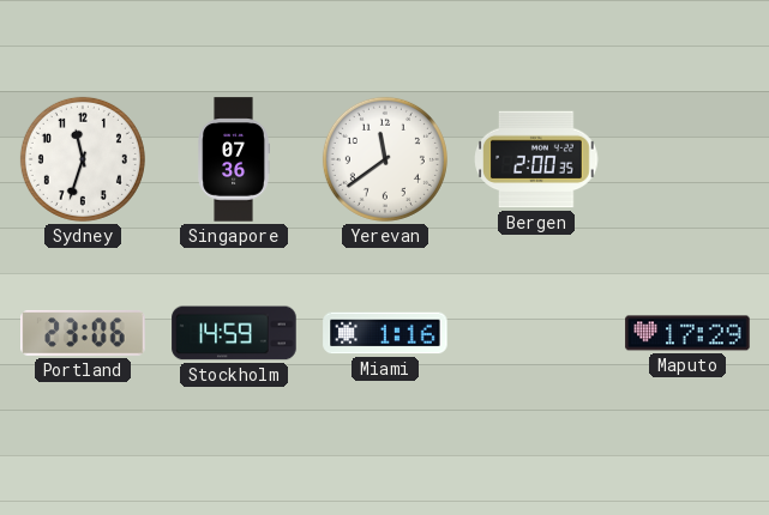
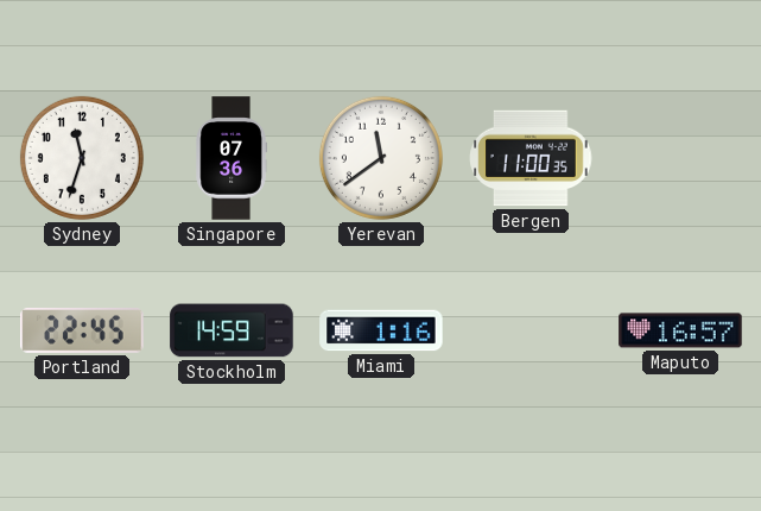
Bergen: 2:00 -> 11:00 (531, 158)
Portland: 23:06 -> 22:45 (82, 330)
Maputo: 17:29 -> 16:57 (680, 330)
